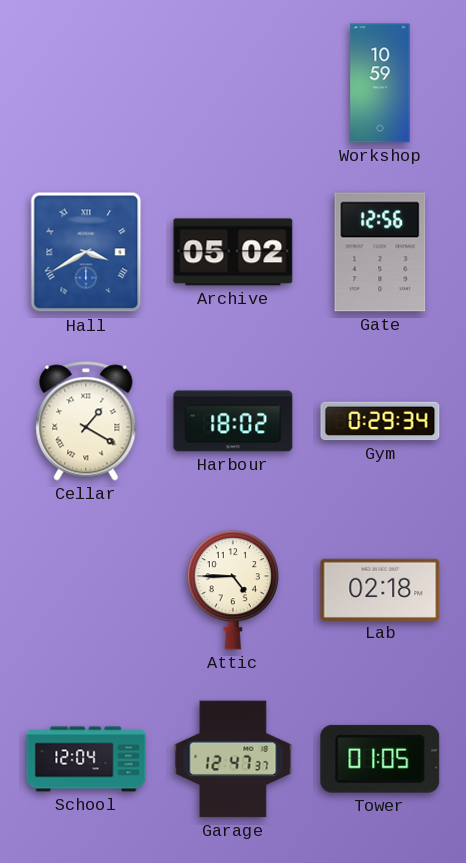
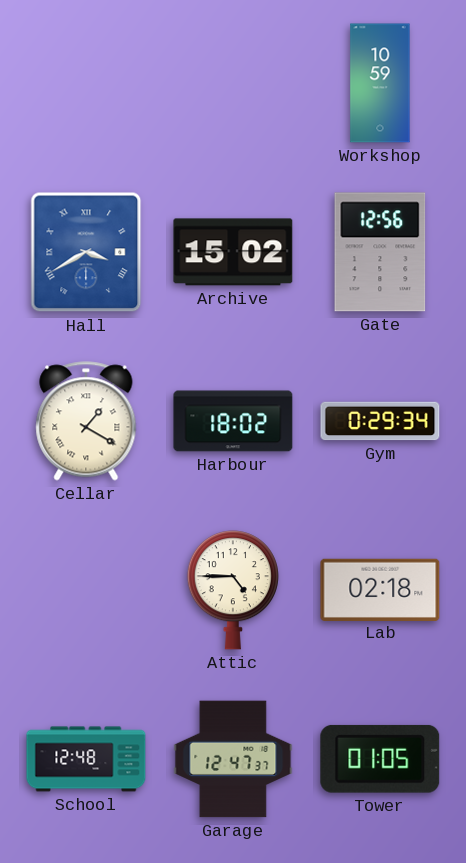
Archive: 05:02 -> 15:02 (233, 252)
School: 12:04 -> 12:48 (86, 759)
